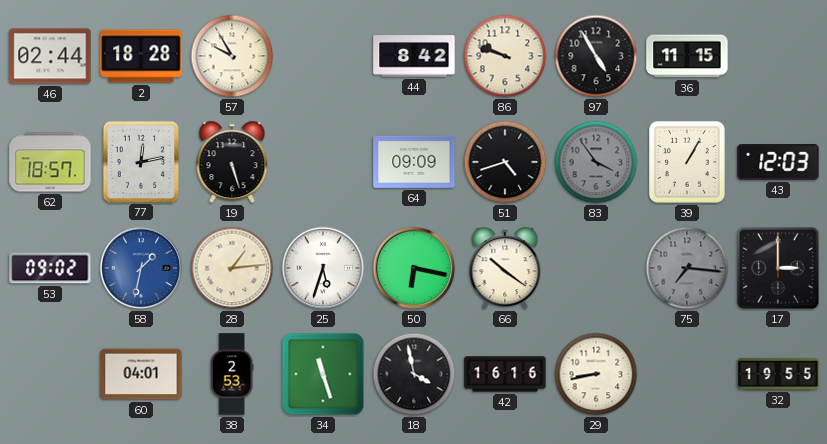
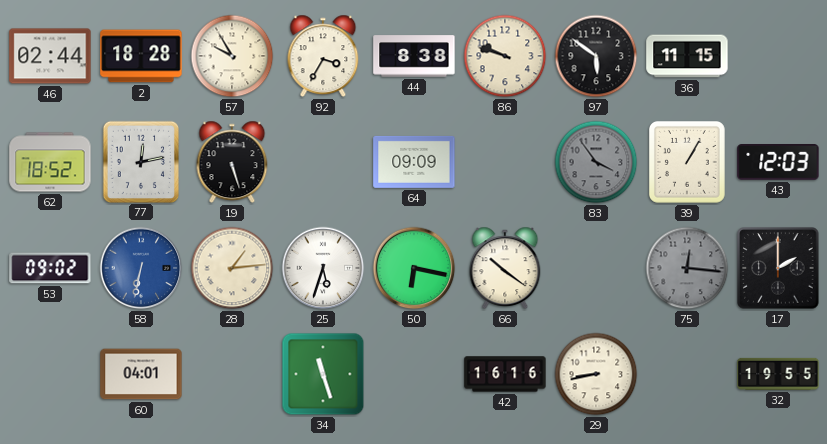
92: none -> 3:35 (323, 56)
44: 8:42 -> 8:38 (414, 56)
97: 4:55 -> 5:51 (596, 56)
62: 18:57 -> 18:52 (50, 162)
51: 4:42 -> none (505, 162)
58: 1:32 -> 6:32 (141, 268)
75: 7:16 -> 12:16 (687, 268)
17: 3:00 -> 2:00 (778, 268)
38: 2:53 -> none (232, 374)
18: 3:58 -> none (414, 374)
